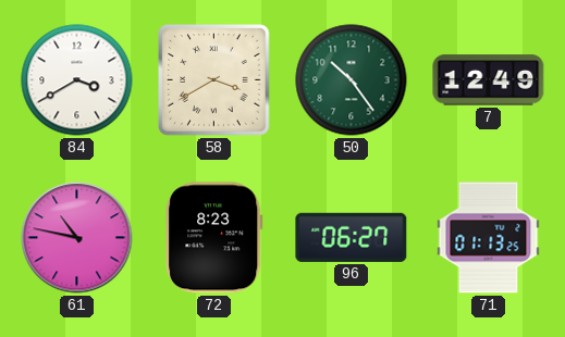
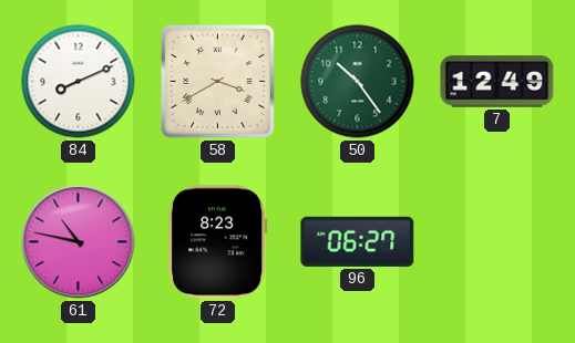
84: 3:40 -> 8:11 (79, 82)
71: 01:13 -> none (489, 238)
